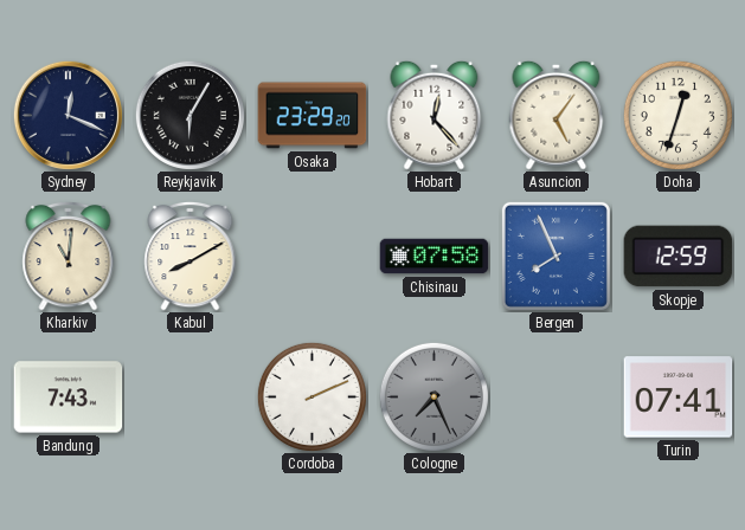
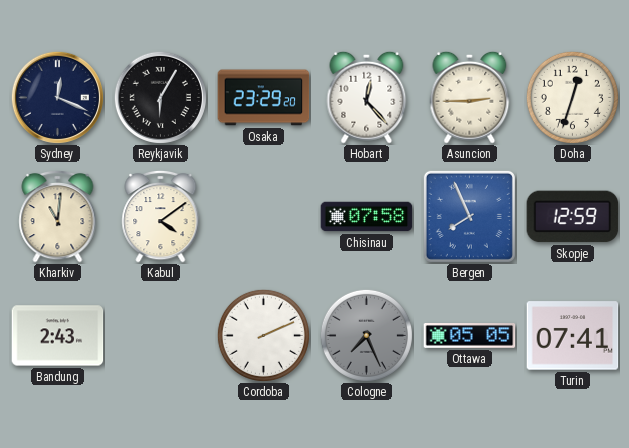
Asuncion: 5:06 -> 2:45 (470, 97)
Kabul: 8:10 -> 4:09 (161, 216)
Bandung: 7:43 -> 2:43 (58, 336)
Ottawa: none -> 05:05 (470, 336)
